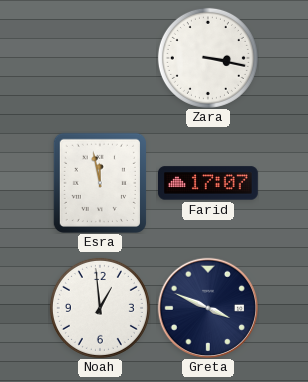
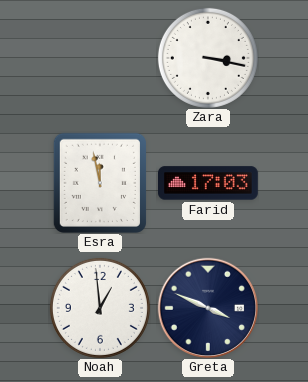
Farid: 17:07 -> 17:03 (209, 183)
